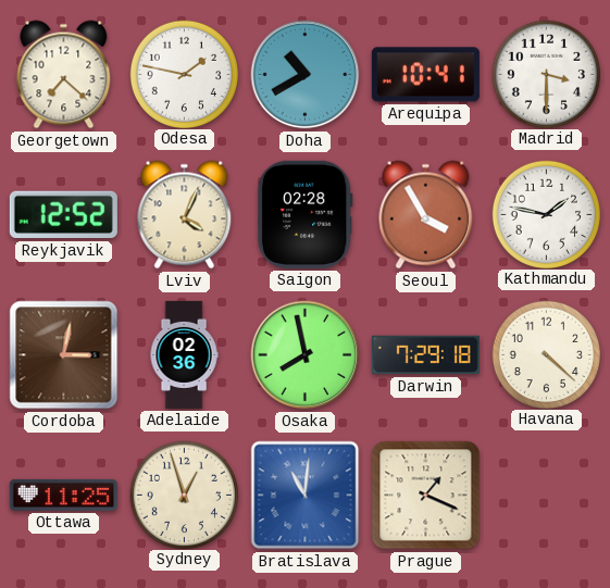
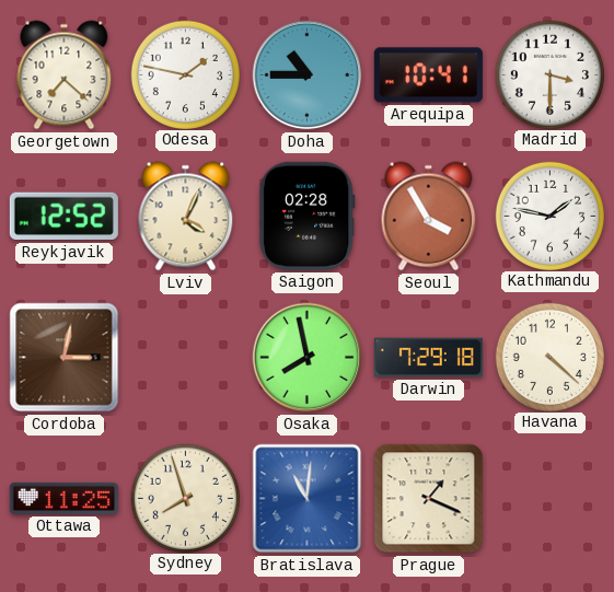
Doha: 10:40 -> 10:45 (308, 76)
Adelaide: 02:36 -> none (184, 354)
Sydney: 12:57 -> 7:57 (185, 498)
